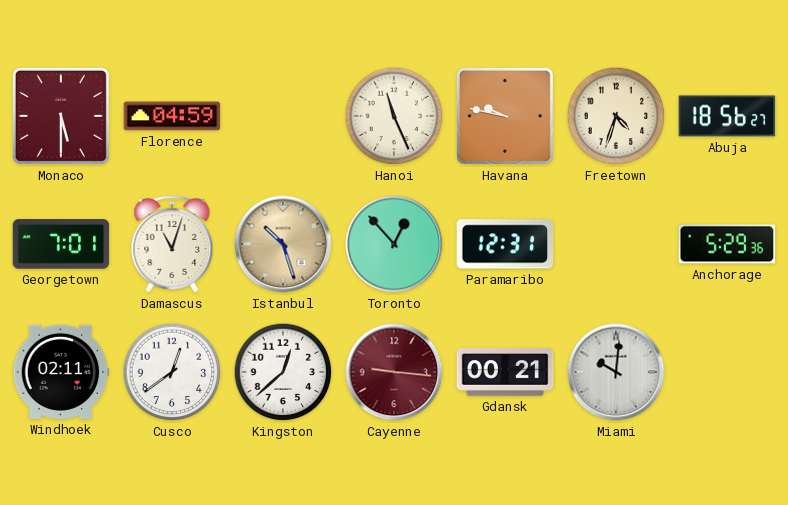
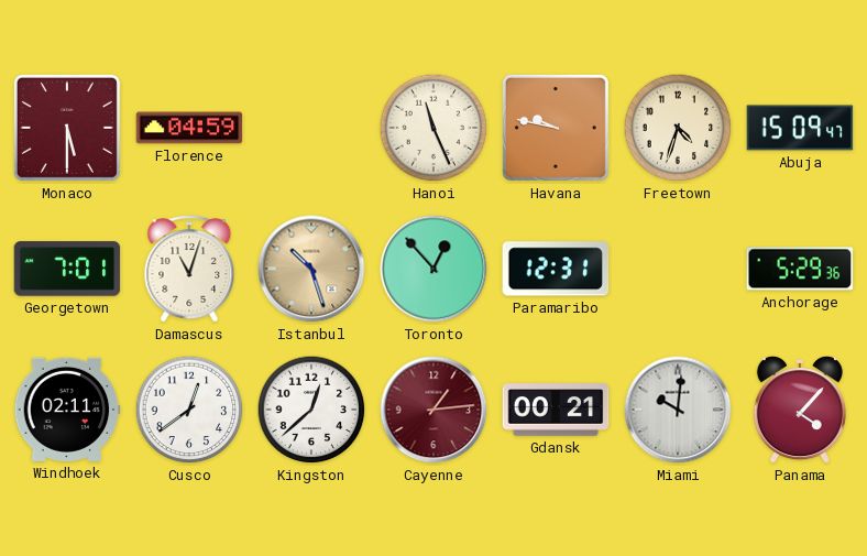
Abuja: 18:56 -> 15:09 (800, 128)
Cayenne: 9:16 -> 1:14 (433, 410)
Panama: none -> 4:07 (800, 410)
